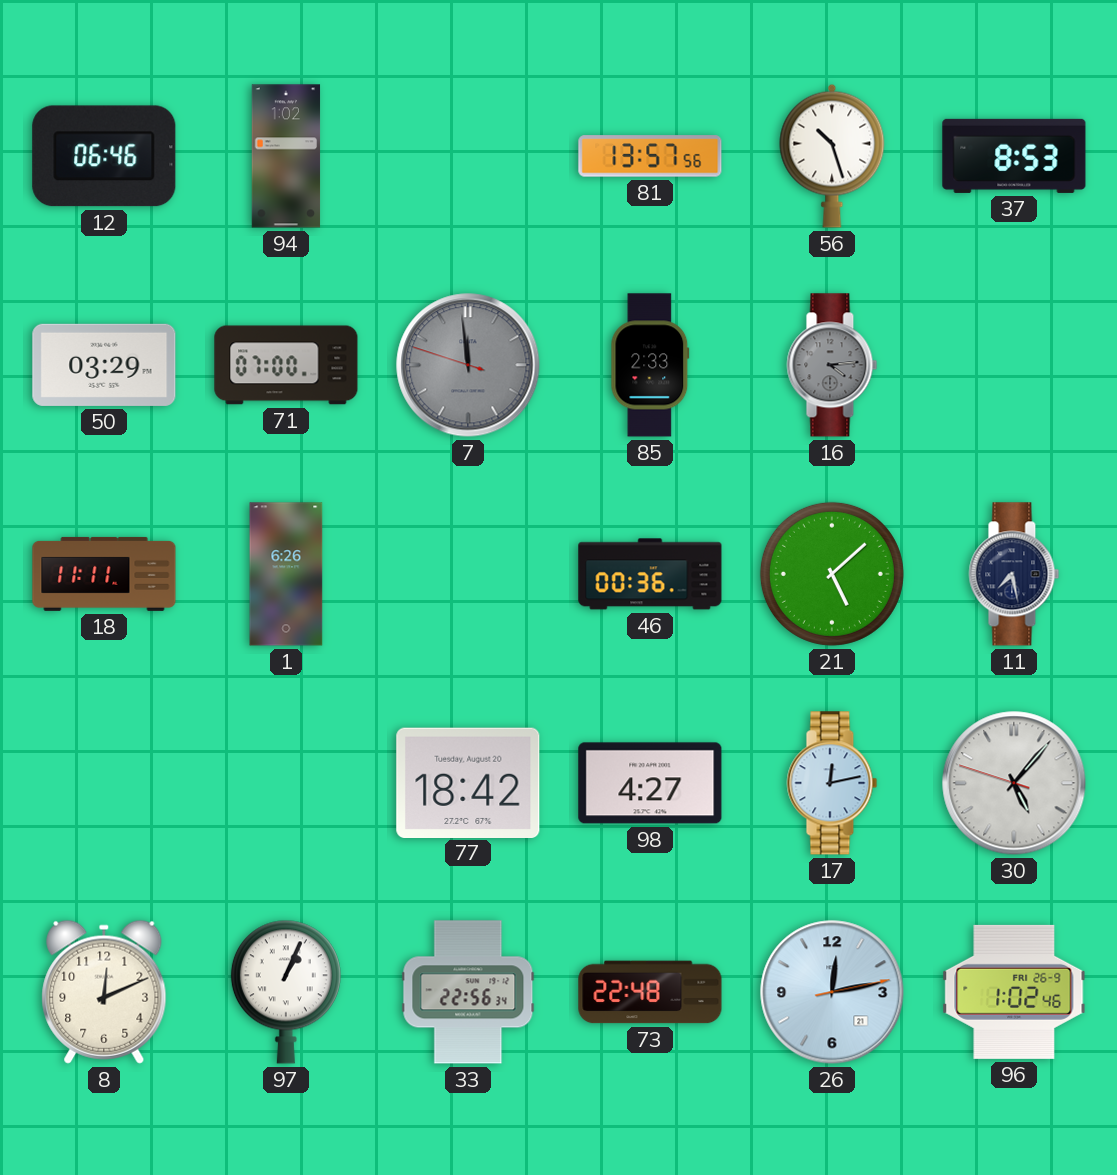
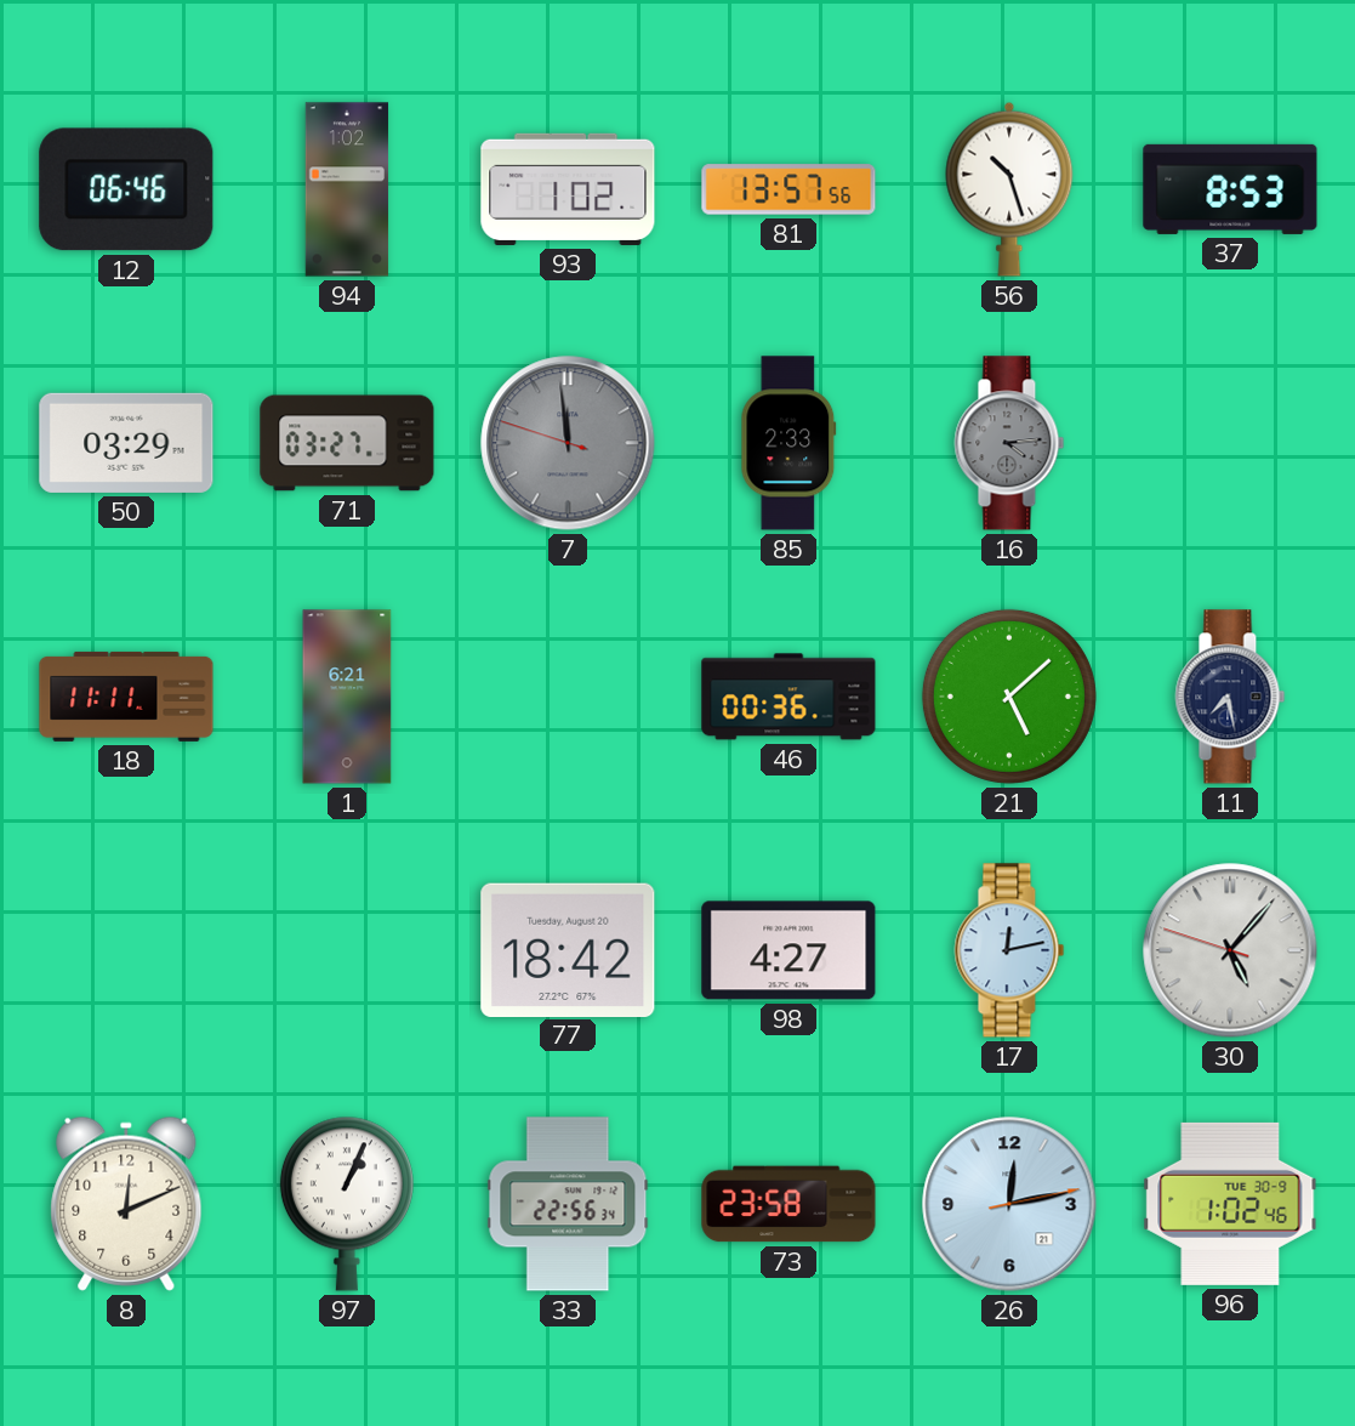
93: none -> 1:02 (568, 189)
71: 07:00 -> 03:27 (347, 443)
1: 6:26 -> 6:21 (347, 697)
73: 22:48 -> 23:58 (788, 1204)
96 date: FRI 26-9 -> TUE 30-9 (1230, 1204)
